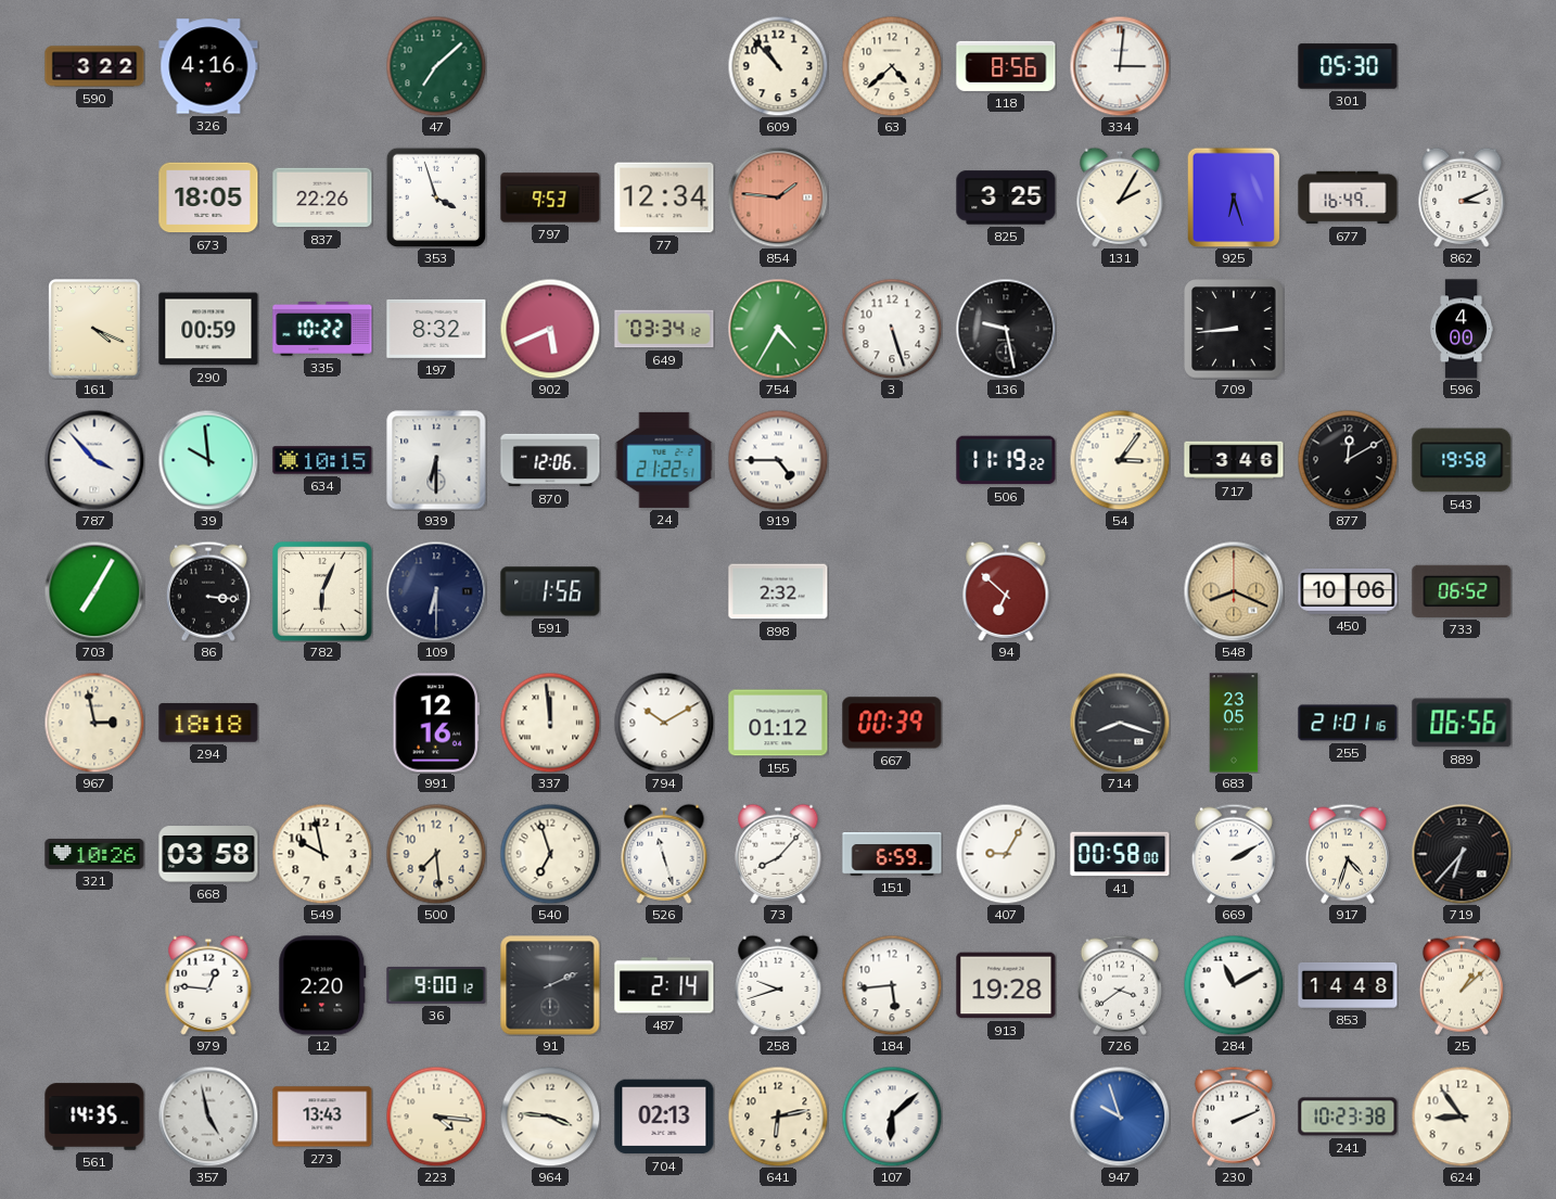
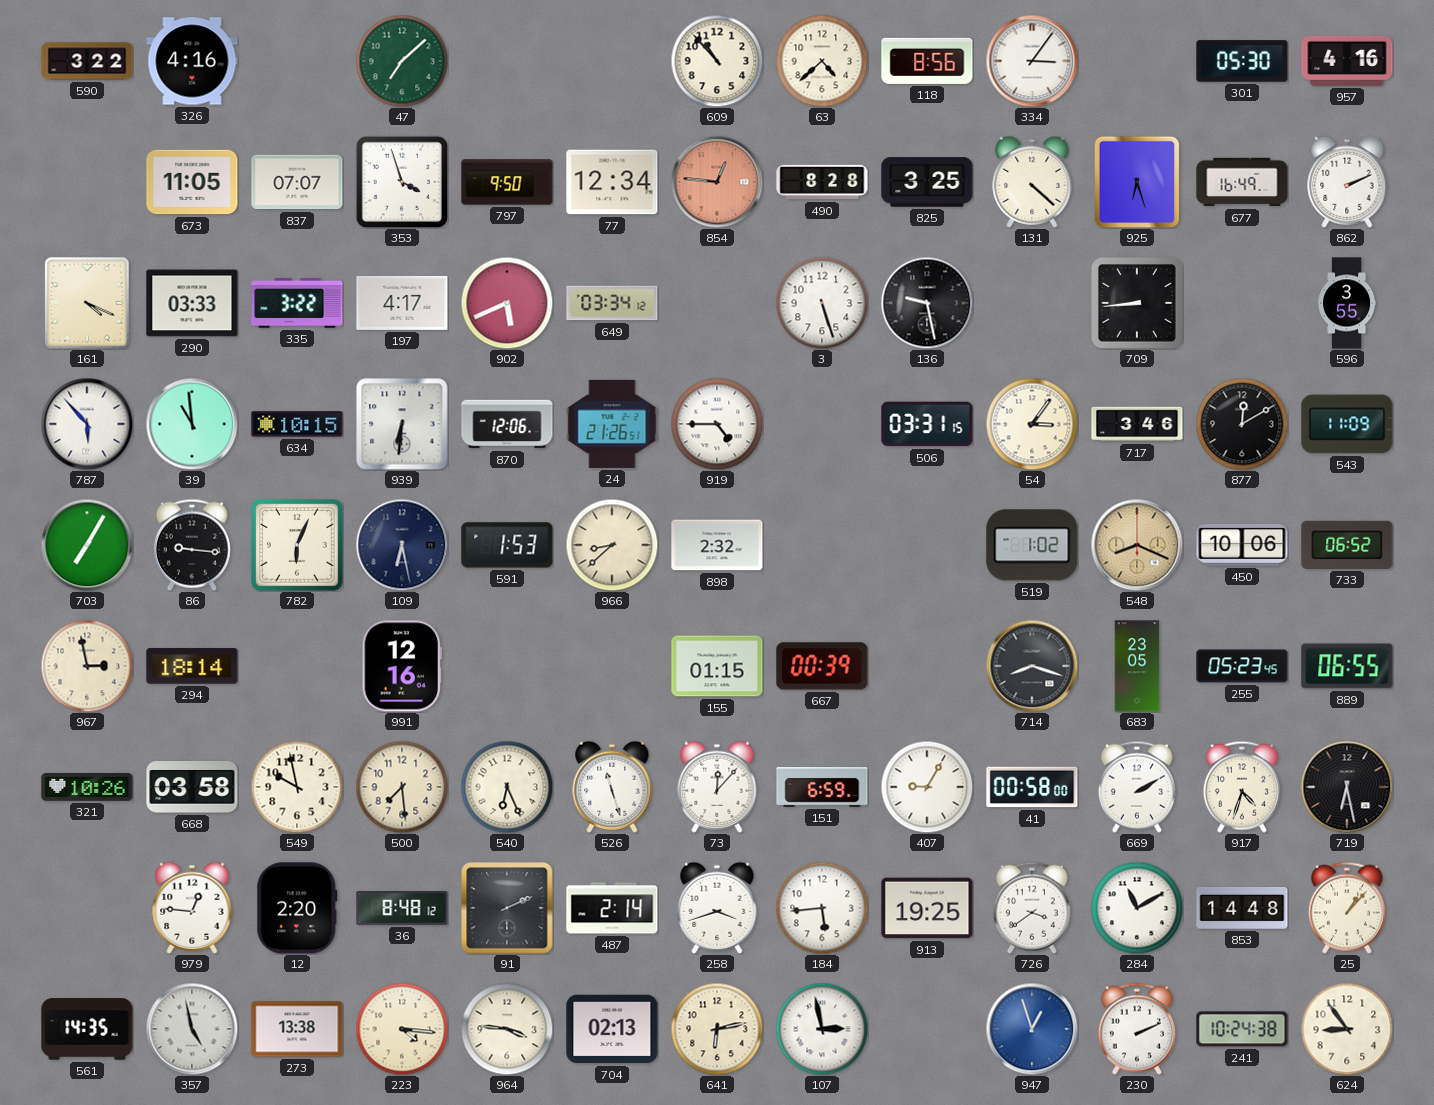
334: 3:01 -> 3:06 (1032, 61)
957: none -> 4:16 (1347, 61)
673: 18:05 -> 11:05 (192, 182)
837: 22:26 -> 07:07 (297, 182)
797: 9:53 -> 9:50 (507, 182)
854: 1:46 -> 12:46 (717, 182)
490: none -> 8:28 (822, 182)
131: 2:05 -> 4:22 (1032, 182)
862: 3:11 -> 2:11 (1347, 182)
290: 00:59 -> 03:33 (192, 303)
335: 10:22 -> 3:22 (297, 303)
197: 8:32 -> 4:17 (402, 303)
754: 4:35 -> none (778, 329)
596: 4:00 -> 3:55 (1347, 303)
787: 3:53 -> 5:53 (87, 424)
39: 9:59 -> 10:59 (192, 424)
939: 6:30 -> 6:31 (402, 424)
24: 21:22 -> 21:26 (612, 424)
506: 11:19 -> 03:31 (927, 424)
543: 19:58 -> 11:09 (1347, 424)
86: 3:16 -> 9:16 (192, 545)
109: 6:30 -> 6:28 (402, 545)
591: 1:56 -> 1:53 (507, 545)
966: none -> 8:38 (612, 545)
94: 6:52 -> none (1006, 591)
519: none -> 1:02 (1032, 545)
294: 18:18 -> 18:14 (192, 666)
337: 11:59 -> none (550, 723)
794: 10:10 -> none (664, 723)
155: 01:12 -> 01:15 (717, 666)
255: 21:01 -> 05:23 (1242, 666)
889: 06:56 -> 06:55 (1347, 666)
540: 6:57 -> 6:26 (507, 787)
73: 8:07 -> 12:07 (717, 787)
719: 6:37 -> 6:28 (1347, 787)
36: 9:00 -> 8:48 (402, 908)
258: 9:42 -> 3:42 (717, 908)
913: 19:28 -> 19:25 (927, 908)
25: 1:08 -> 1:07 (1347, 908)
273: 13:43 -> 13:38 (297, 1029)
107: 6:08 -> 2:58 (822, 1029)
947: 9:57 -> 12:57 (1032, 1029)
241: 10:23 -> 10:24 (1242, 1029)
